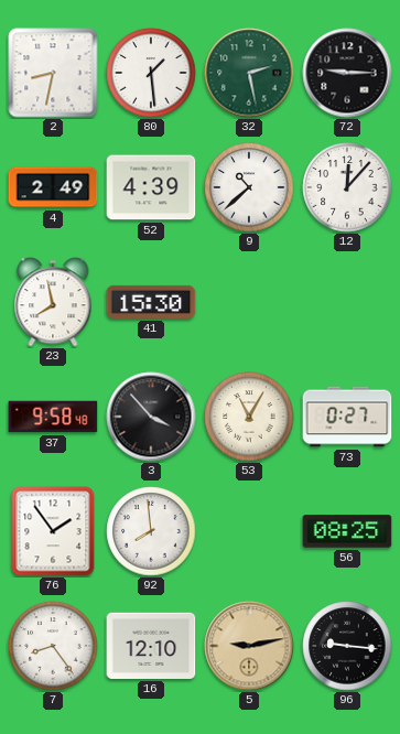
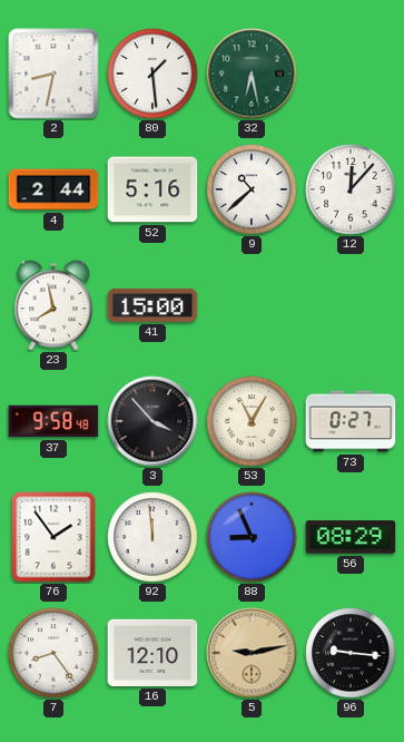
32: 2:28 -> 6:28 (252, 74)
72: 9:15 -> none (347, 73)
4: 2:49 -> 2:44 (53, 189)
52: 4:39 -> 5:16 (152, 189)
41: 15:30 -> 15:00 (152, 305)
92: 7:59 -> 11:59 (152, 537)
88: none -> 8:56 (252, 537)
56: 08:25 -> 08:29 (351, 537)
